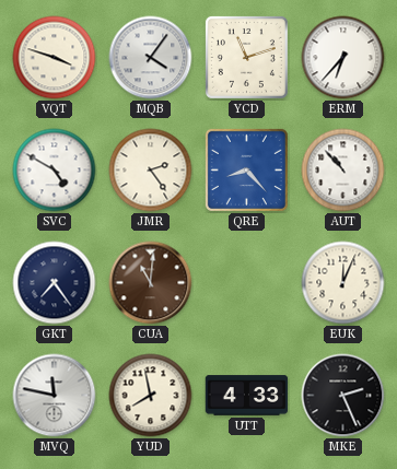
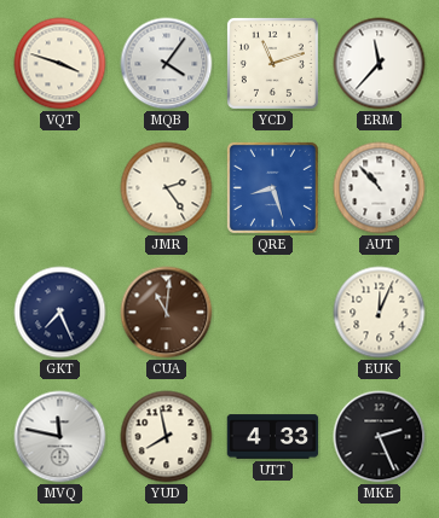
ERM: 6:37 -> 11:37 (380, 64)
SVC: 4:50 -> none (55, 171)
QRE: 8:23 -> 8:27 (272, 187)
GKT: 7:24 -> 7:26 (60, 313)
